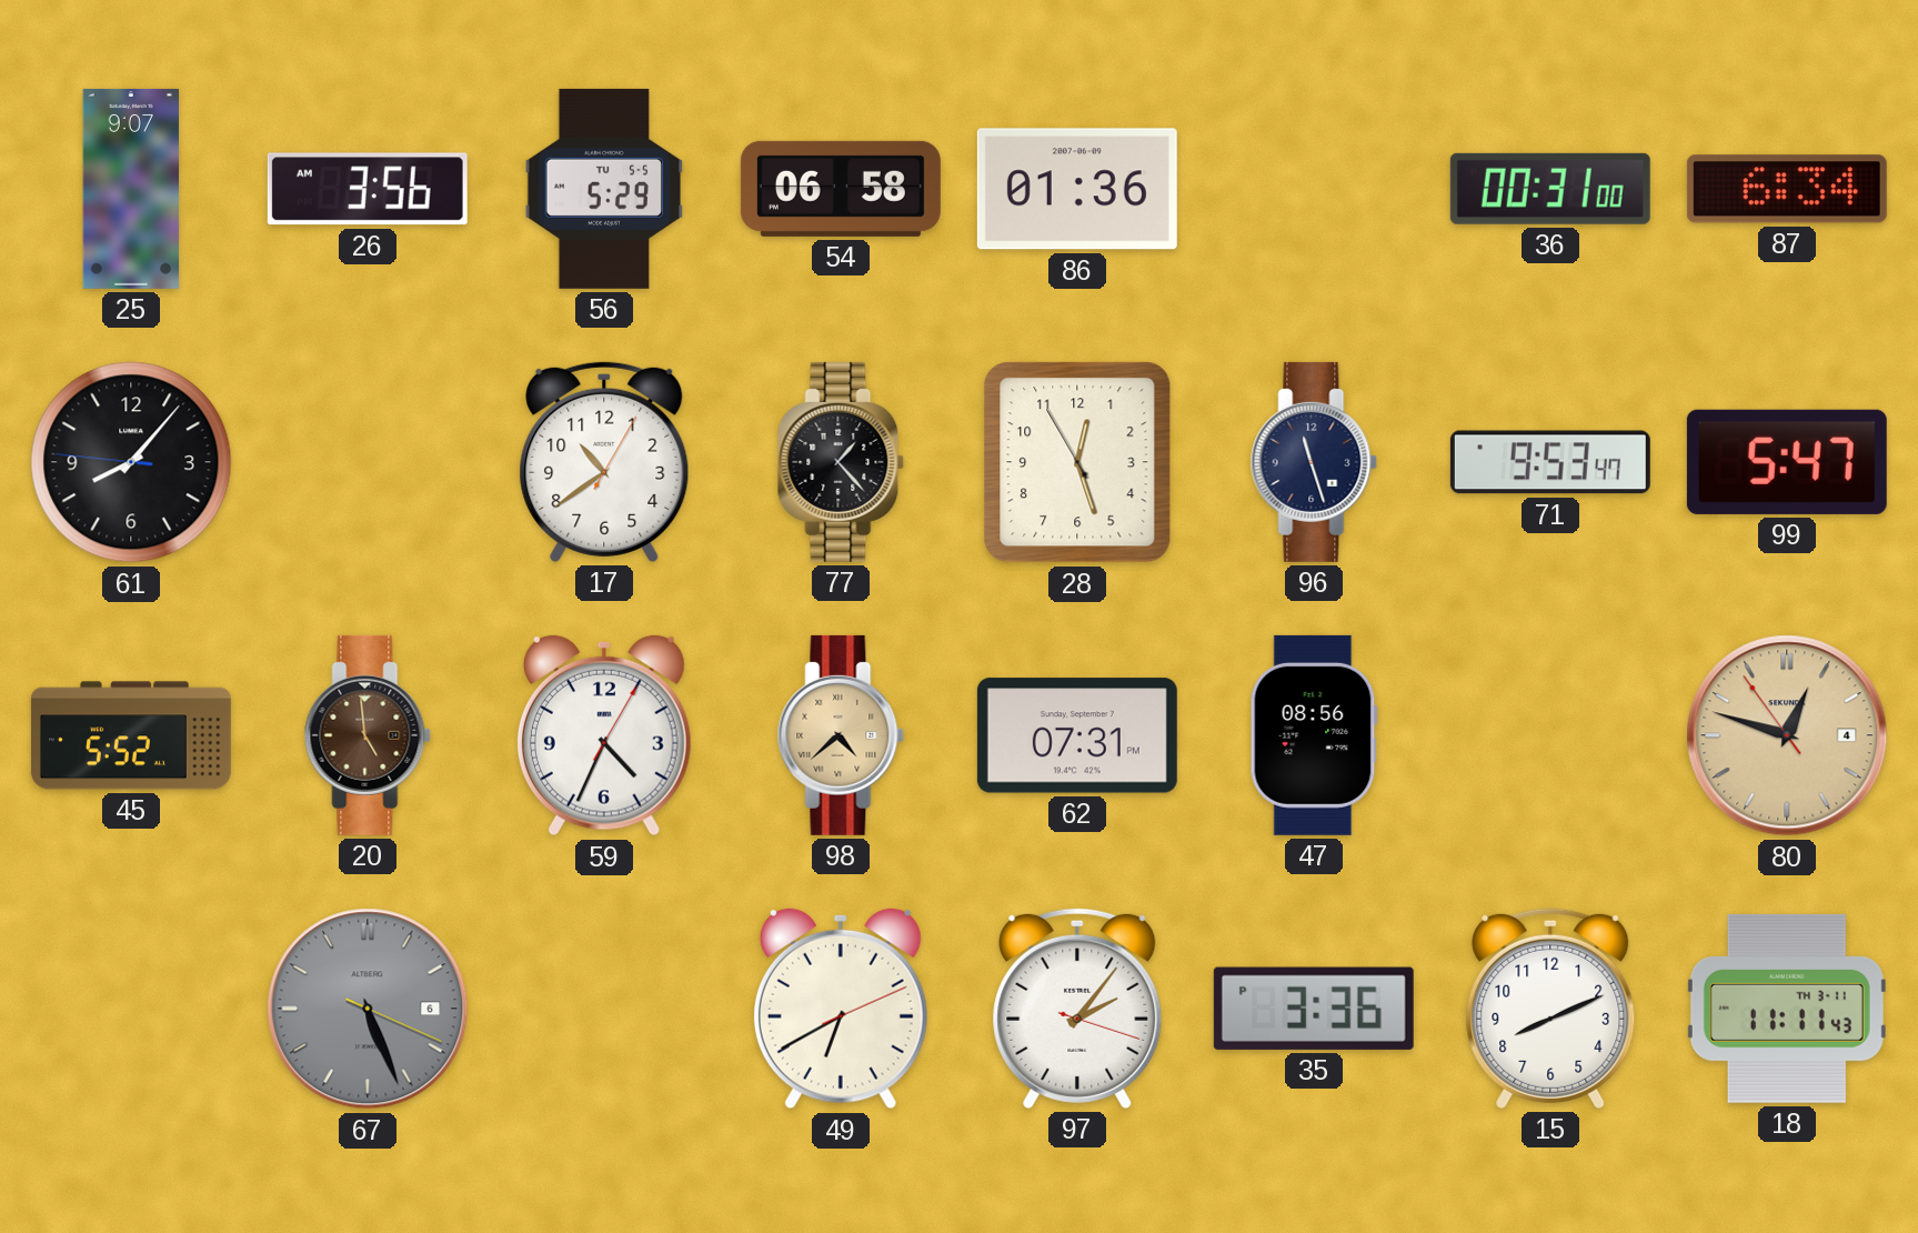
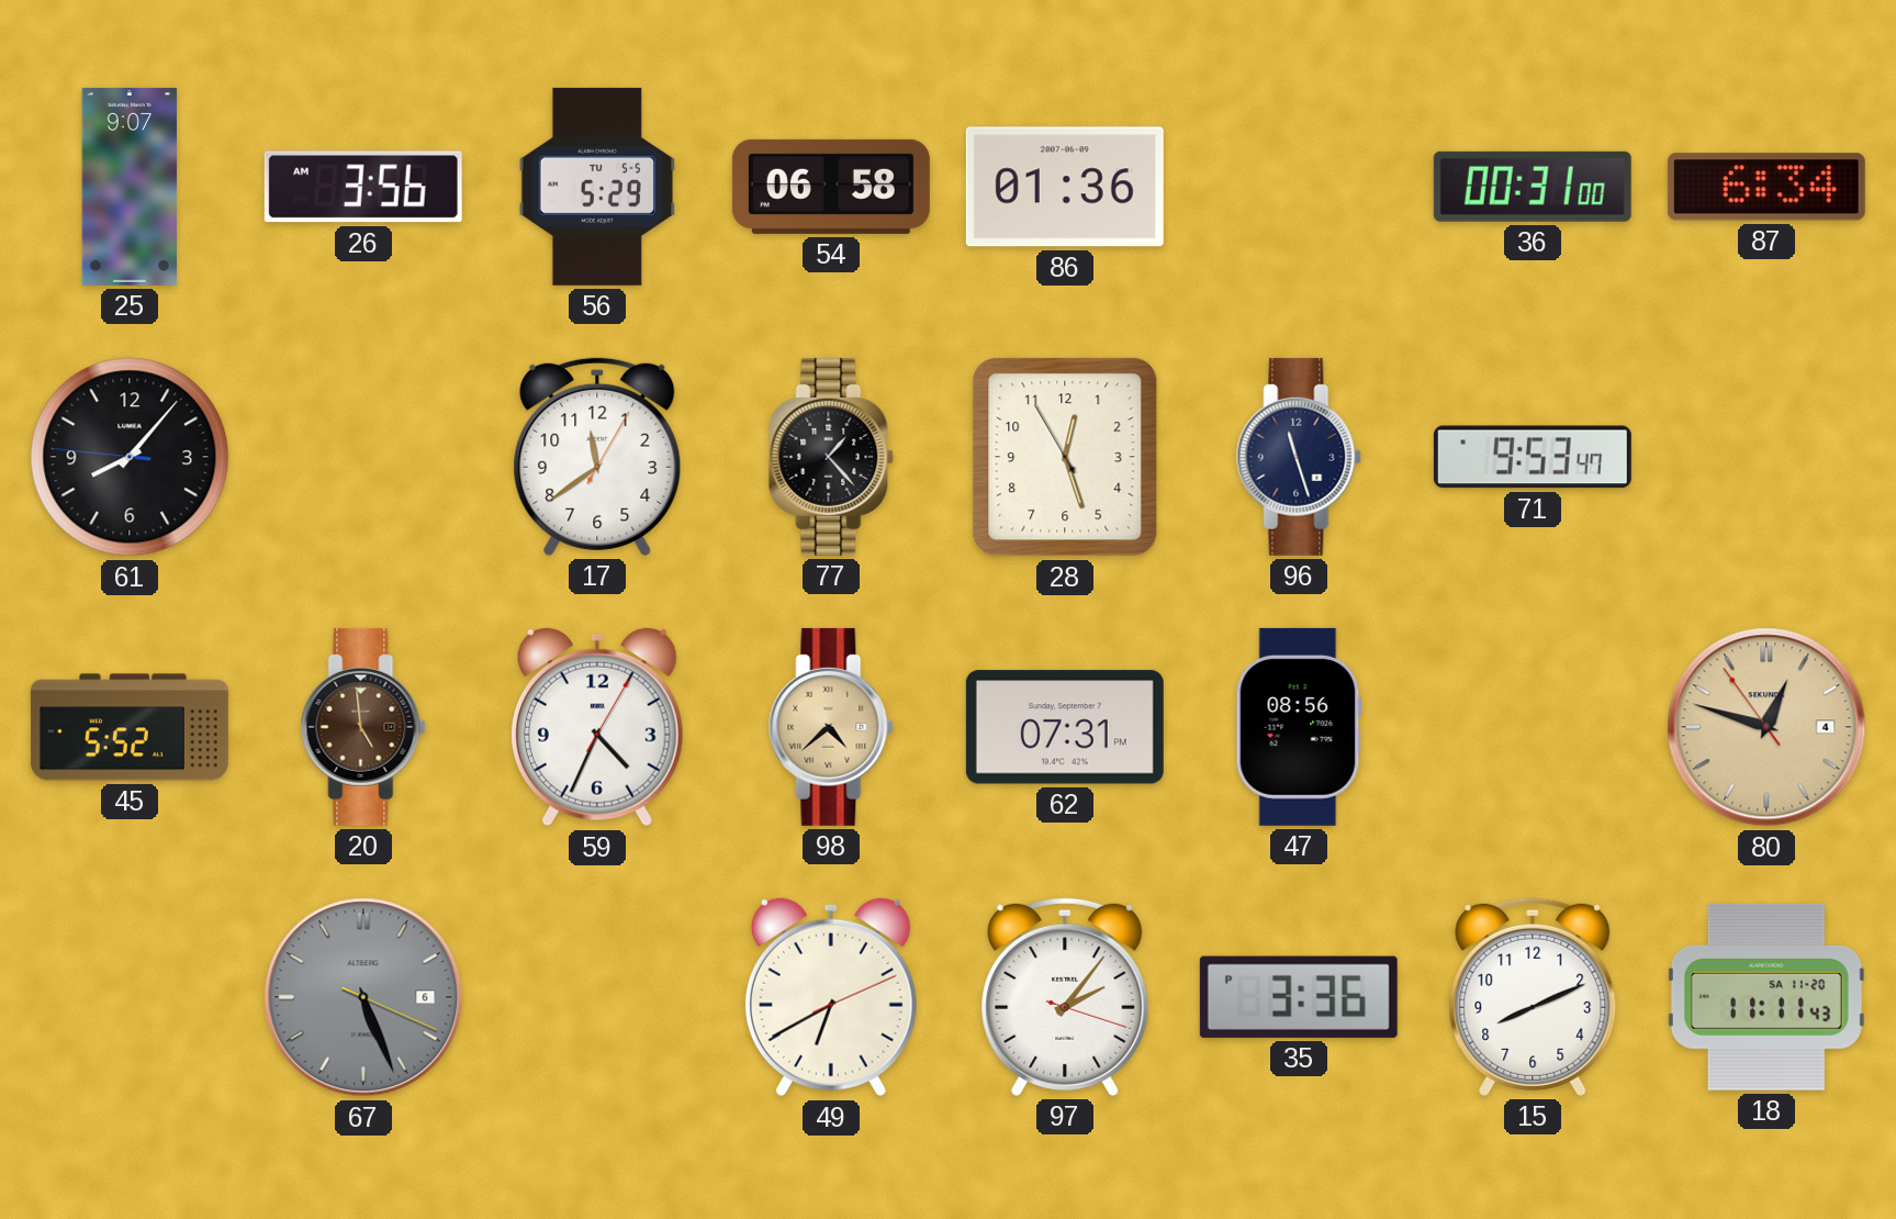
17: 10:39 -> 11:39 (597, 457)
99: 5:47 -> none (1787, 462)
18 date: TH 3-11 -> SA 11-20 (1766, 997)
